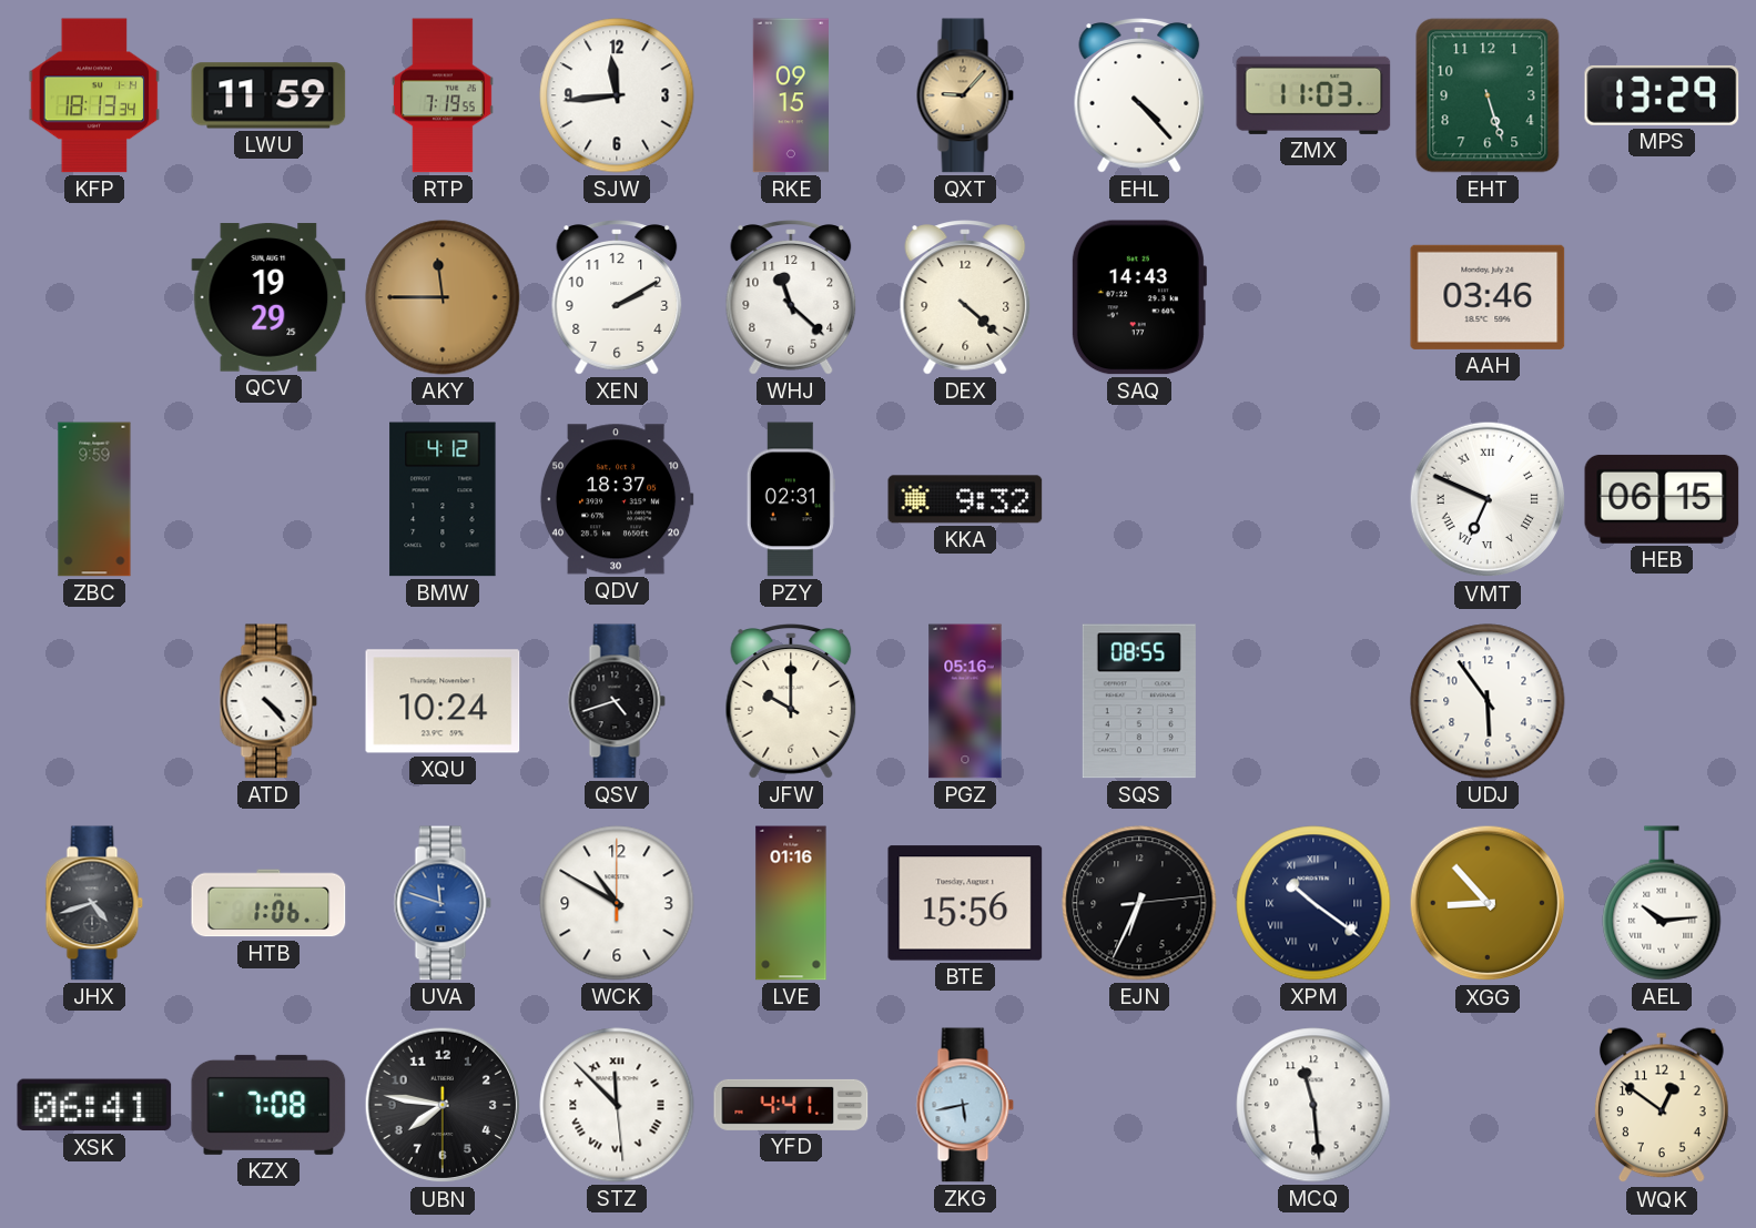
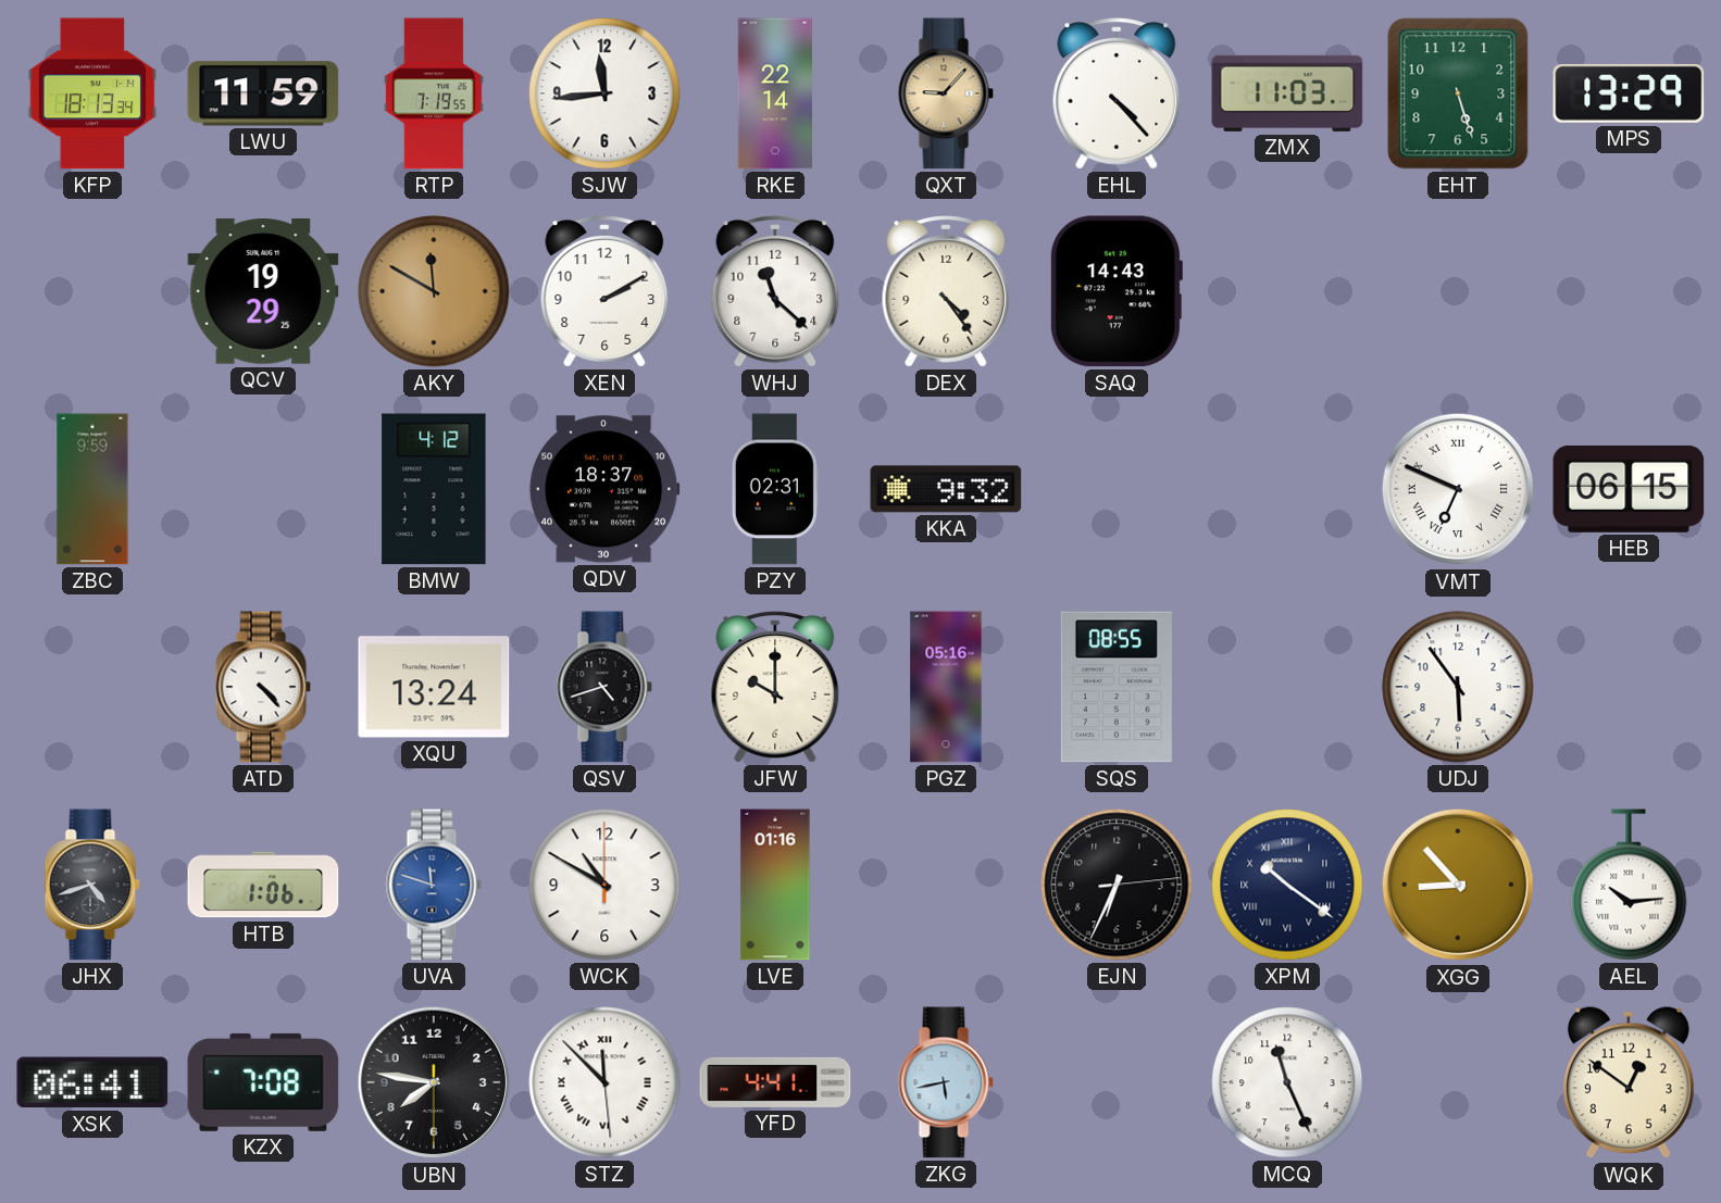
RKE: 09:15 -> 22:14 (775, 93)
AKY: 11:45 -> 11:50 (434, 291)
DEX: 4:22 -> 4:24 (946, 291)
AAH: 03:46 -> none (1488, 297)
XQU: 10:24 -> 13:24 (434, 687)
BTE: 15:56 -> none (965, 903)
MCQ: 11:29 -> 11:26 (1287, 1082)
